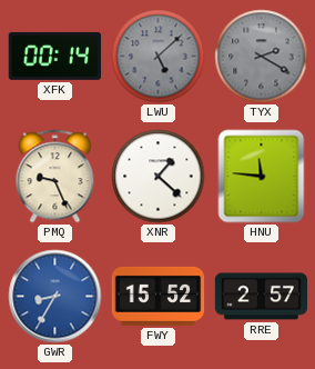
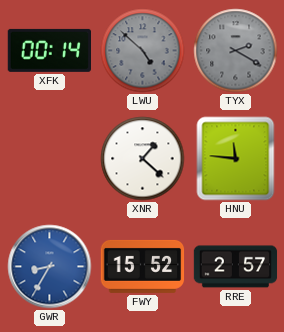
LWU: 5:08 -> 4:52 (143, 51)
PMQ: 9:26 -> none (55, 177)
